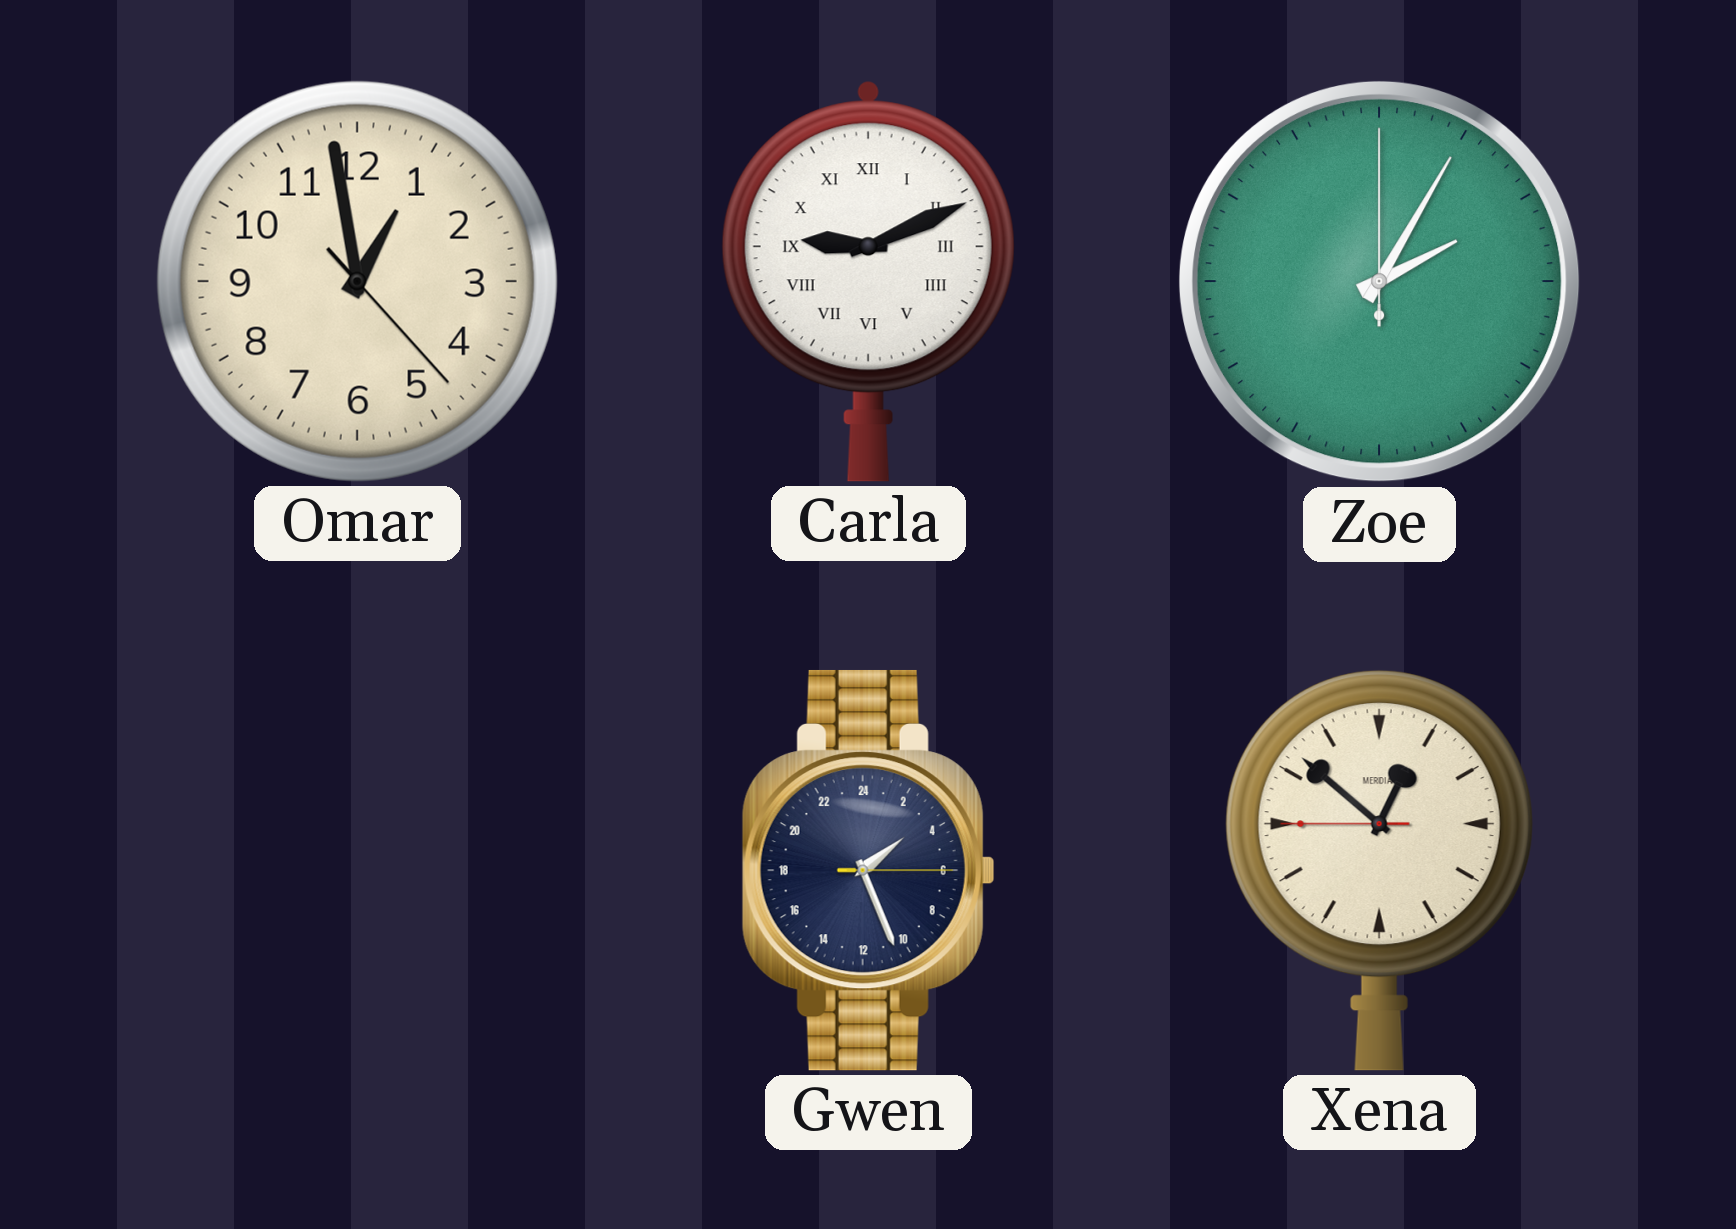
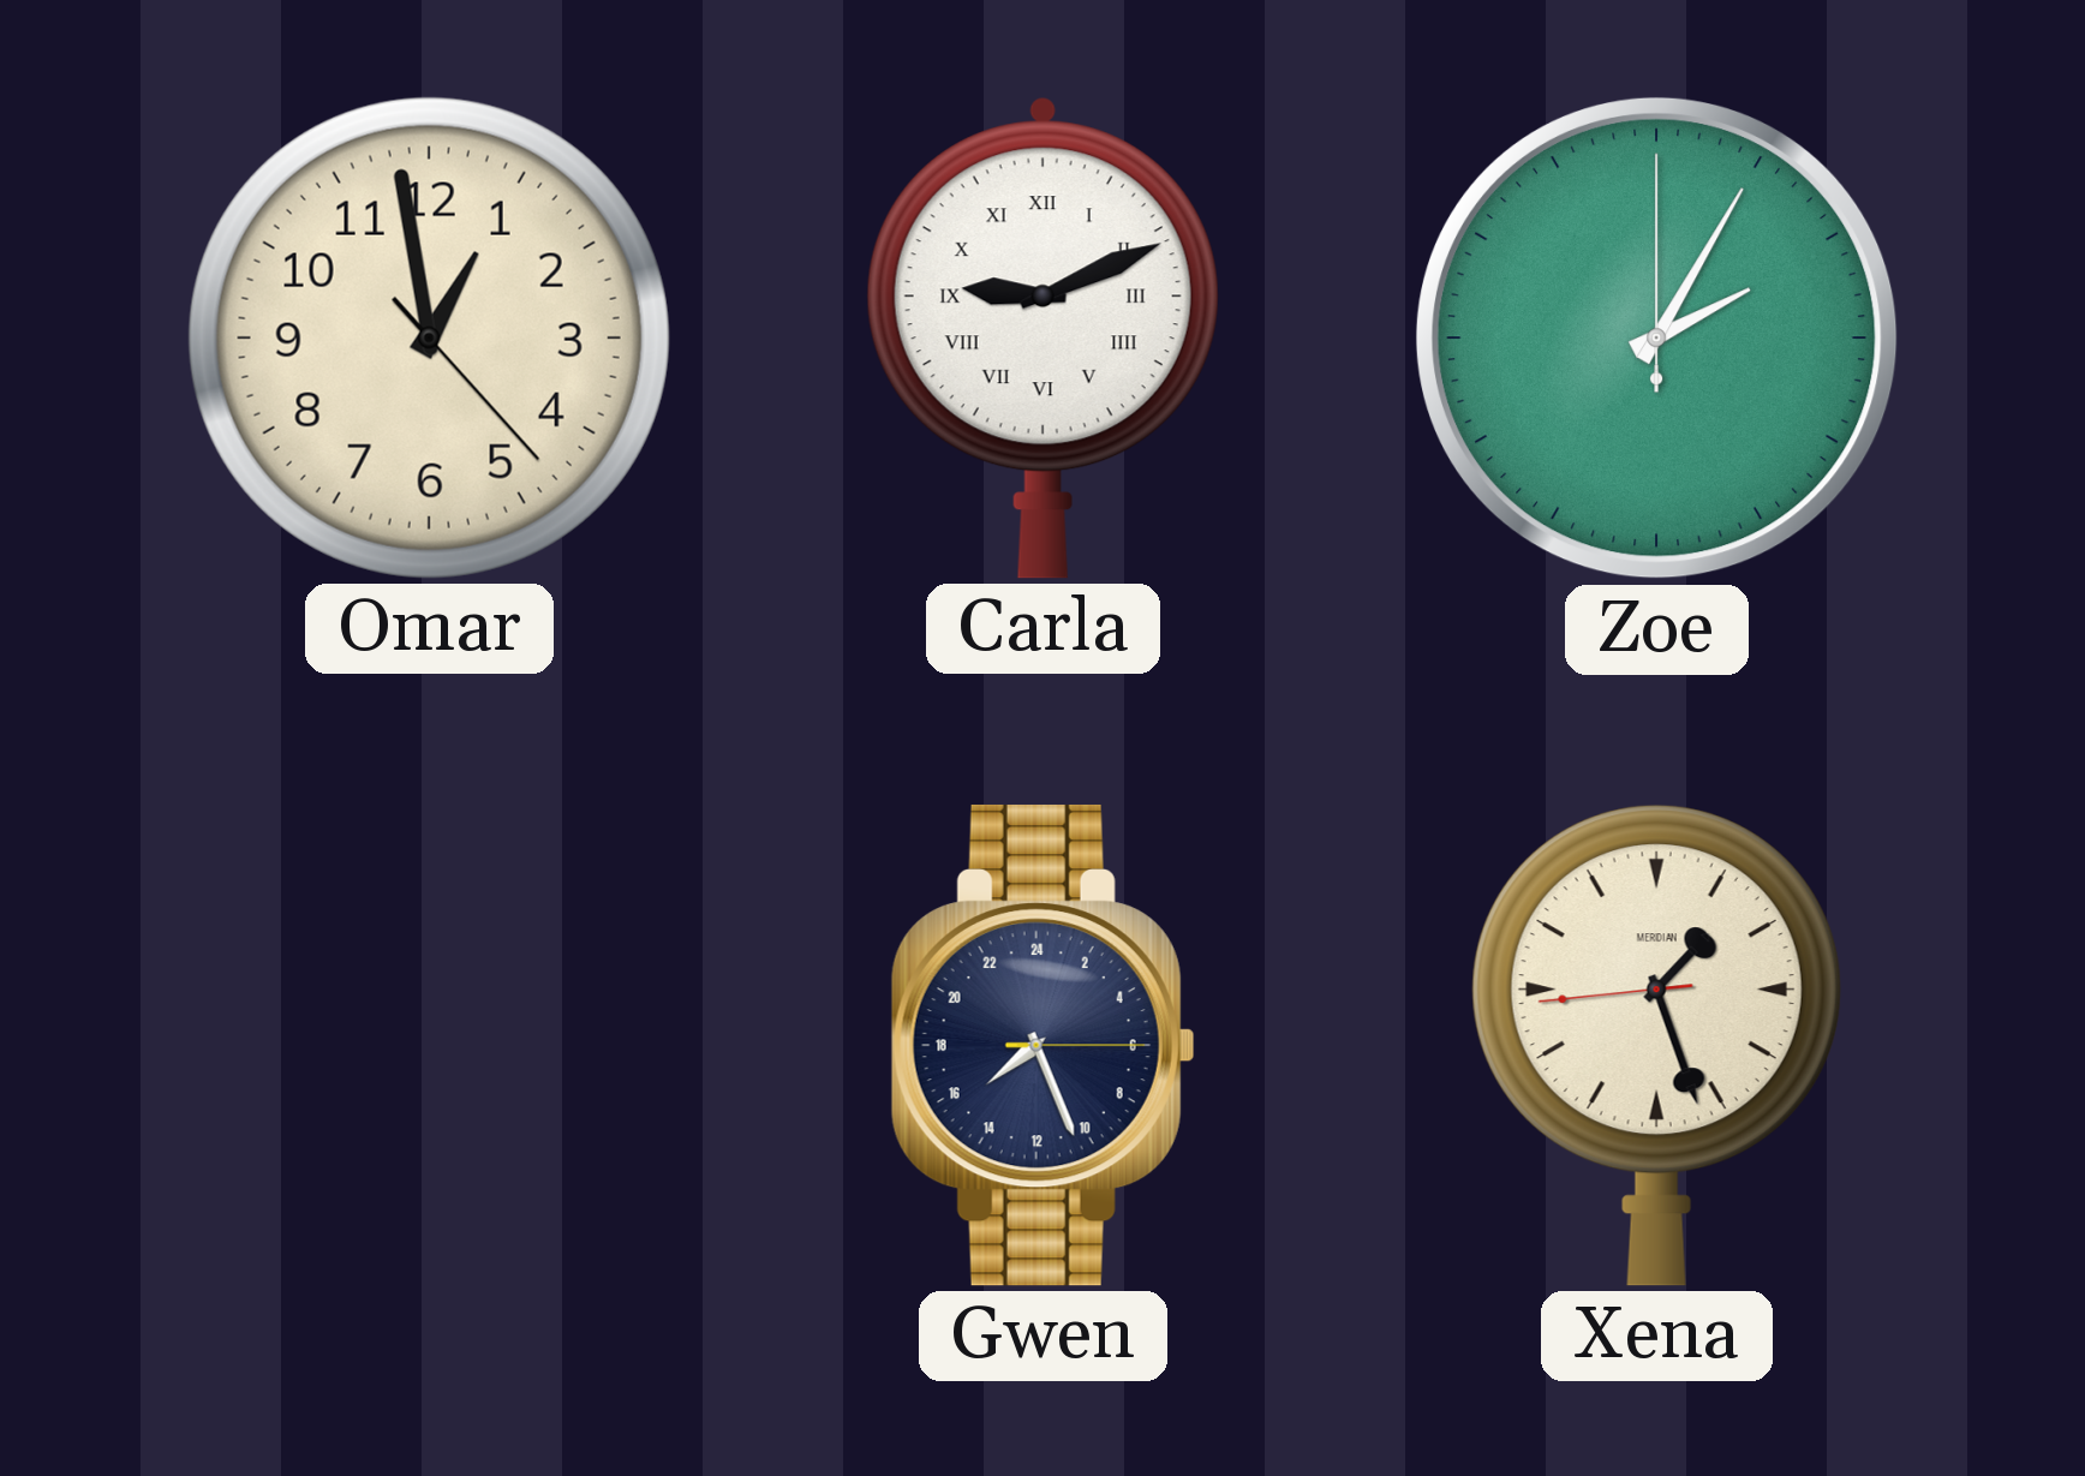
Gwen: 3:26 -> 15:26 (1042, 1045)
Xena: 12:51 -> 1:26 (1656, 1045)
